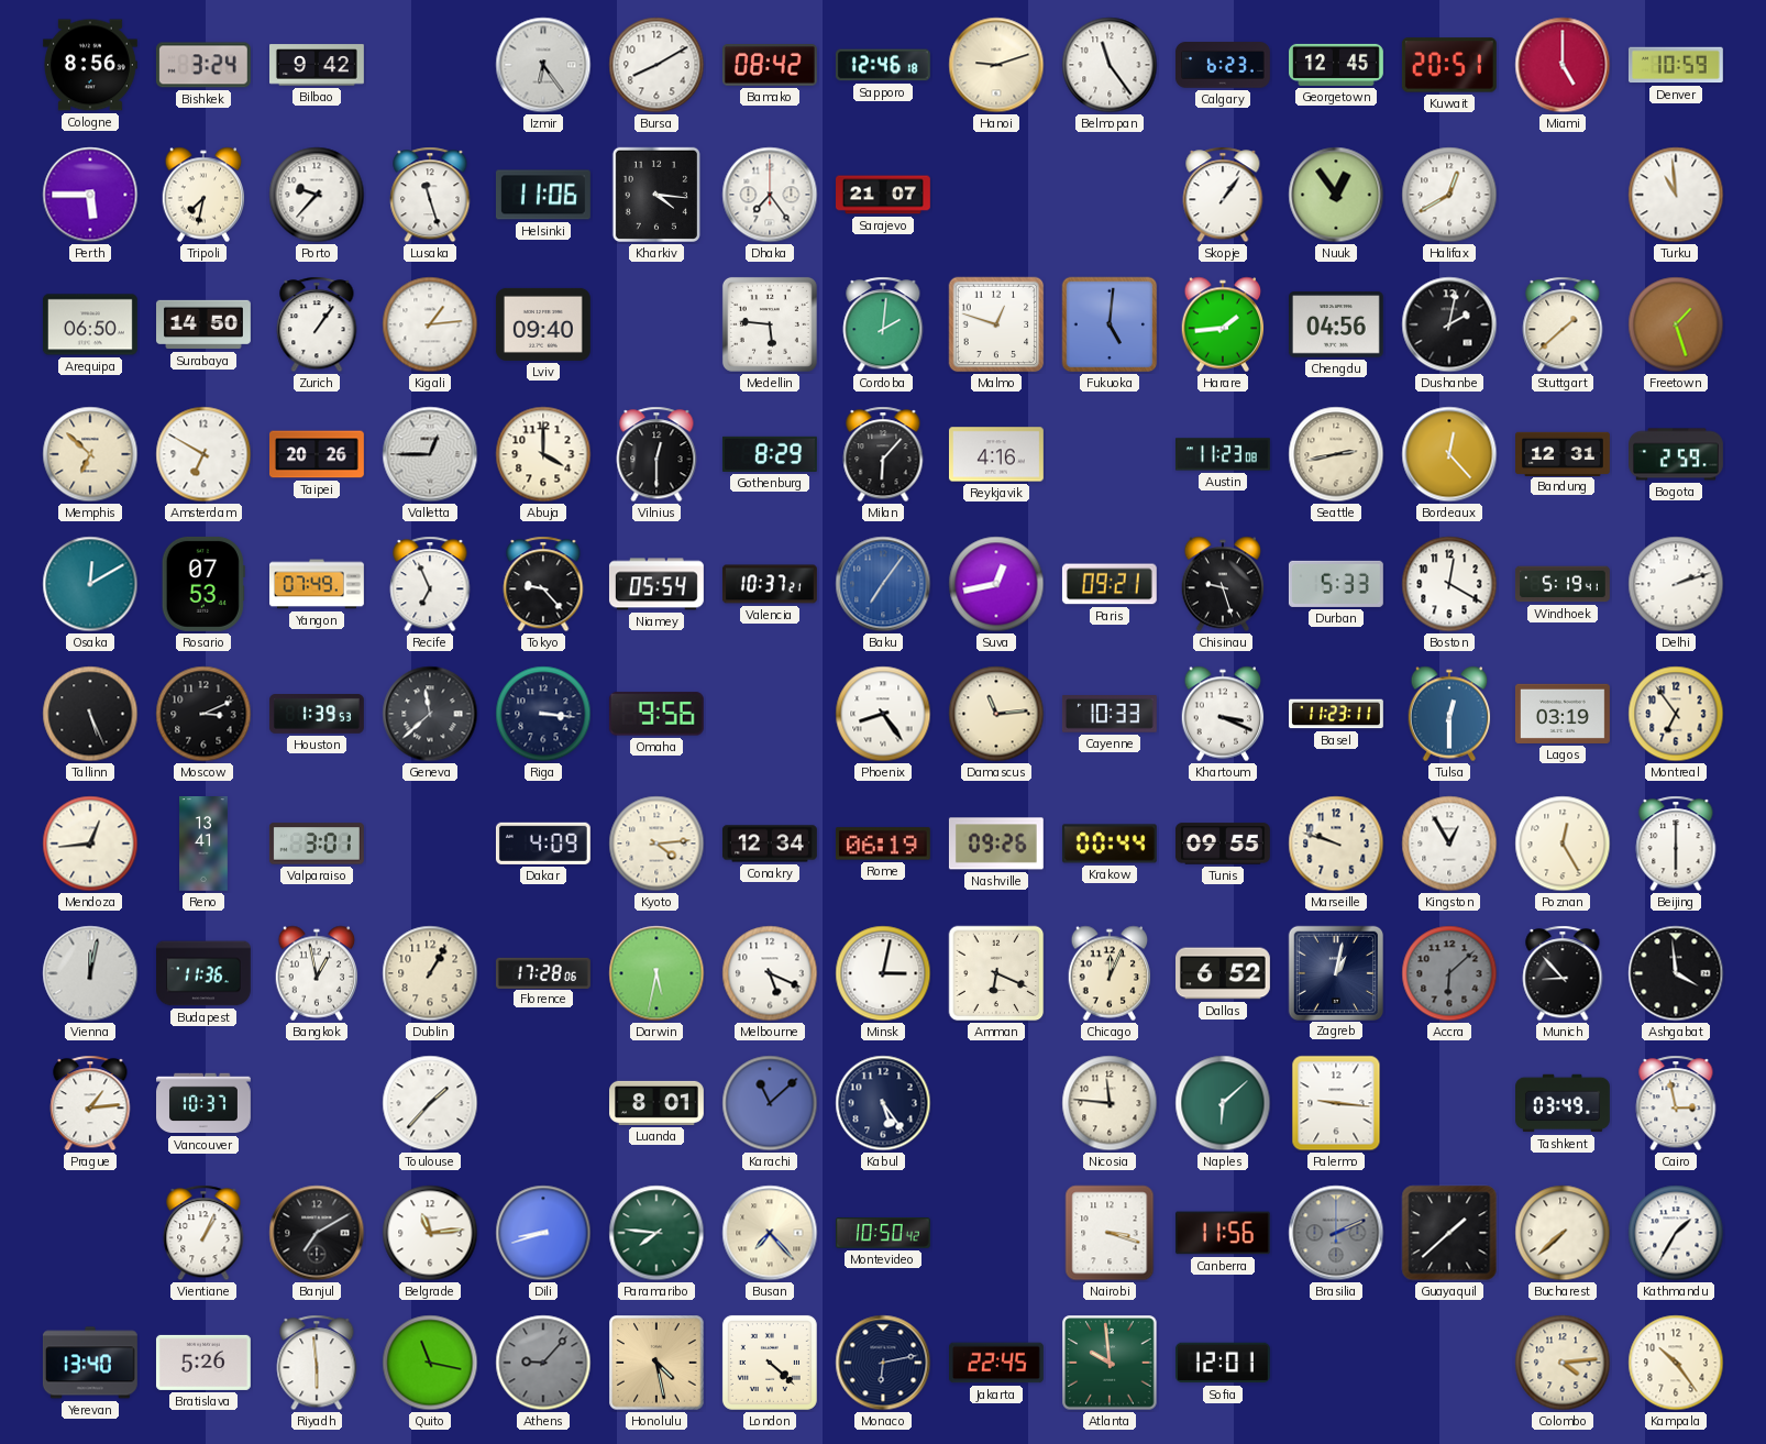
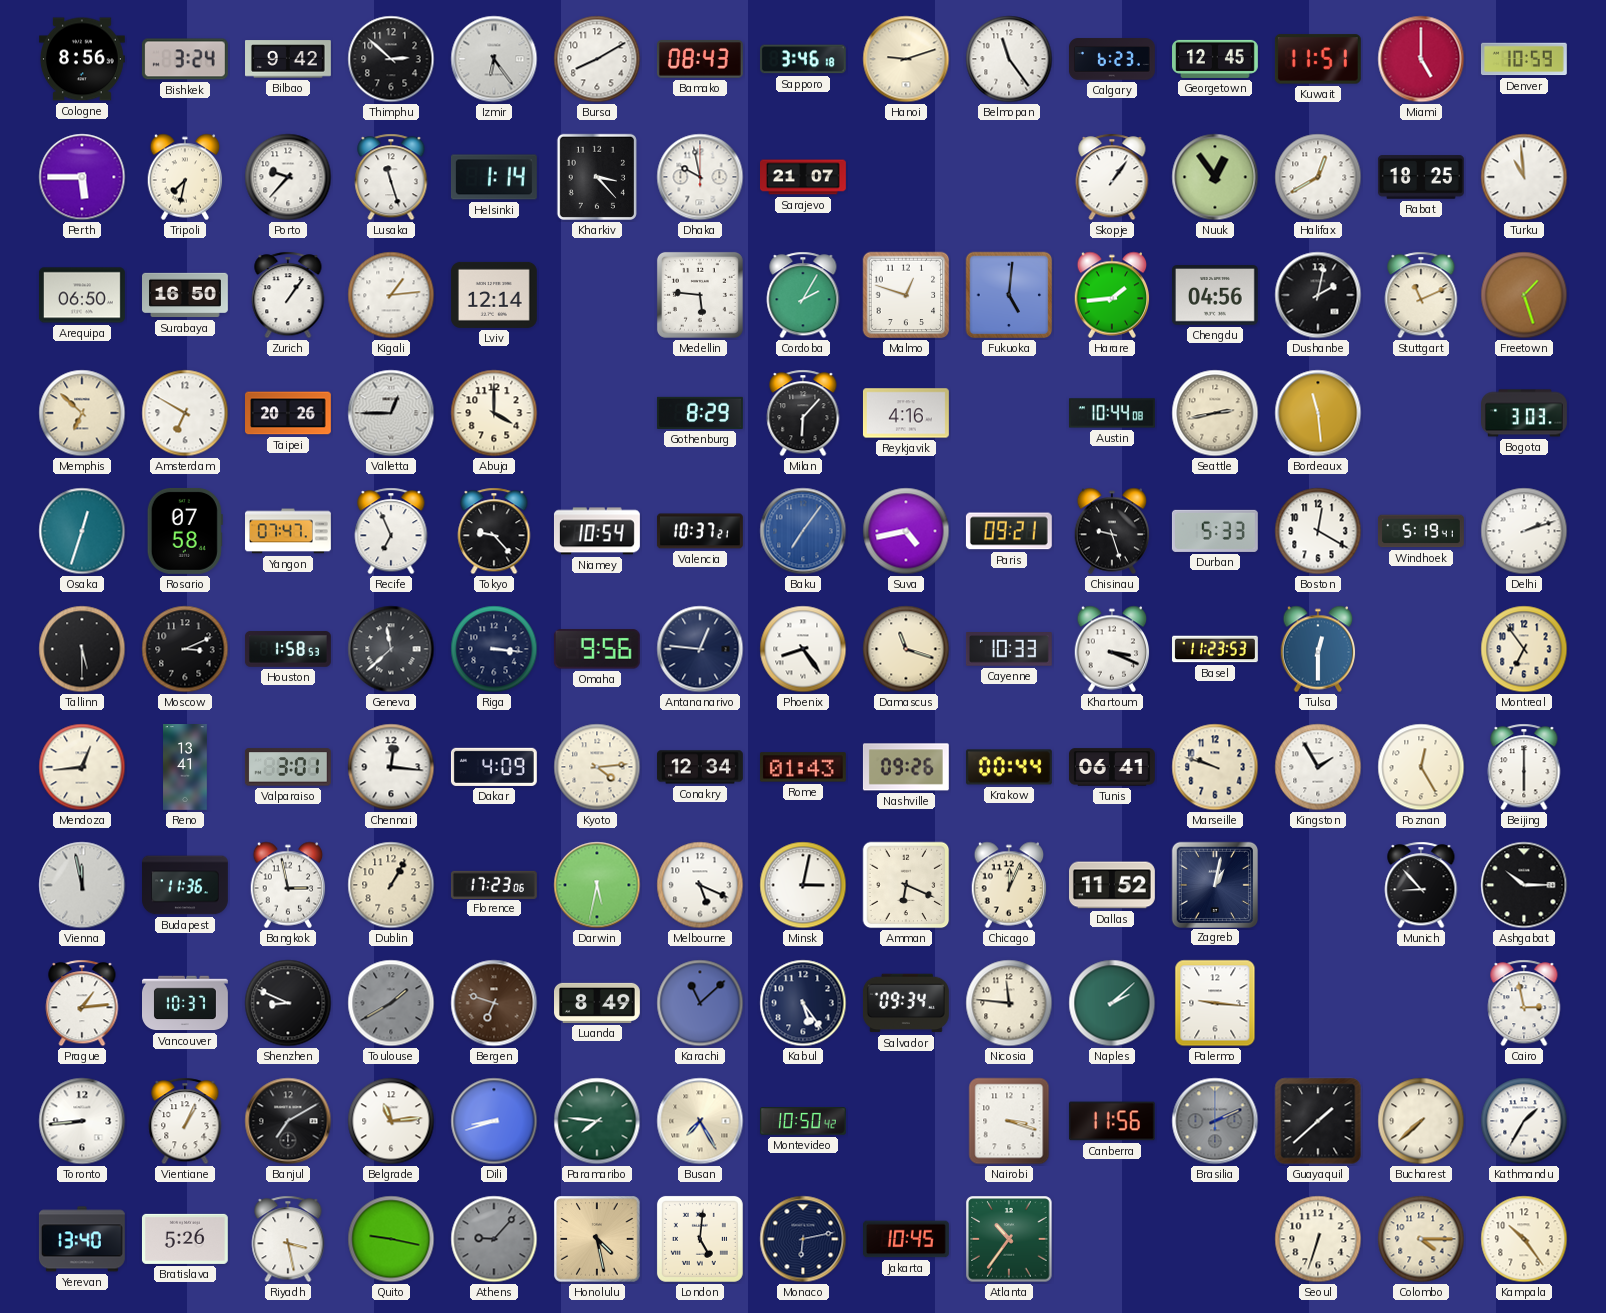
Thimphu: none -> 2:52 (391, 59)
Bamako: 08:42 -> 08:43 (700, 59)
Sapporo: 12:46 -> 3:46 (803, 59)
Kuwait: 20:51 -> 11:51 (1318, 59)
Helsinki: 11:06 -> 1:14 (494, 177)
Kharkiv: 4:16 -> 3:23 (597, 177)
Dhaka: 7:24 -> 9:58 (700, 177)
Rabat: none -> 18:25 (1421, 177)
Surabaya: 14:50 -> 16:50 (186, 295)
Lviv: 09:40 -> 12:14 (494, 295)
Cordoba: 2:01 -> 2:05 (803, 295)
Stuttgart: 1:38 -> 11:11 (1421, 295)
Vilnius: 12:30 -> none (656, 454)
Austin: 11:23 -> 10:44 (1112, 413)
Bordeaux: 12:23 -> 11:29 (1318, 413)
Bandung: 12:31 -> none (1564, 453)
Bogota: 2:59 -> 3:03 (1525, 413)
Osaka: 12:10 -> 12:33 (82, 531)
Rosario: 07:53 -> 07:58 (185, 531)
Yangon: 07:49 -> 07:47 (289, 531)
Niamey: 05:54 -> 10:54 (597, 531)
Suva: 12:43 -> 4:43 (906, 531)
Tallinn: 5:26 -> 5:30 (82, 649)
Houston: 1:39 -> 1:58 (288, 649)
Antananarivo: none -> 12:46 (700, 649)
Damascus: 11:14 -> 11:18 (906, 649)
Basel: 11:23:11 -> 11:23:53 (1216, 649)
Lagos: 03:19 -> none (1563, 714)
Chennai: none -> 12:16 (391, 767)
Rome: 06:19 -> 01:43 (803, 767)
Tunis: 09:55 -> 06:41 (1112, 767)
Kingston: 12:55 -> 1:55 (1318, 767)
Vienna: 12:02 -> 11:58 (82, 885)
Bangkok: 12:58 -> 2:58 (288, 885)
Florence: 17:28 -> 17:23 (494, 884)
Dallas: 6:52 -> 11:52 (1113, 885)
Accra: 6:08 -> none (1449, 973)
Ashgabat: 3:59 -> 10:15 (1524, 885)
Shenzhen: none -> 8:49 (288, 1003)
Toulouse: 1:37 -> 1:40 (391, 1003)
Toulouse dial: white -> grey (391, 1003)
Bergen: none -> 6:48 (494, 1003)
Luanda: 8:01 -> 8:49 (598, 1003)
Salvador: none -> 09:34 (906, 1003)
Naples: 6:08 -> 2:08 (1112, 1003)
Tashkent: 03:49 -> none (1564, 1103)
Toronto: none -> 8:44 (82, 1121)
Busan: 7:23 -> 7:25 (700, 1121)
Riyadh: 5:59 -> 3:28 (288, 1239)
Quito: 11:17 -> 9:17 (391, 1239)
London: 4:22 -> 5:01 (700, 1239)
Jakarta: 22:45 -> 10:45 (907, 1239)
Atlanta: 9:59 -> 10:36 (1009, 1239)
Sofia: 12:01 -> none (1223, 1363)
Seoul: none -> 6:33 (1318, 1239)
Colombo: 4:14 -> 4:15 (1421, 1239)
